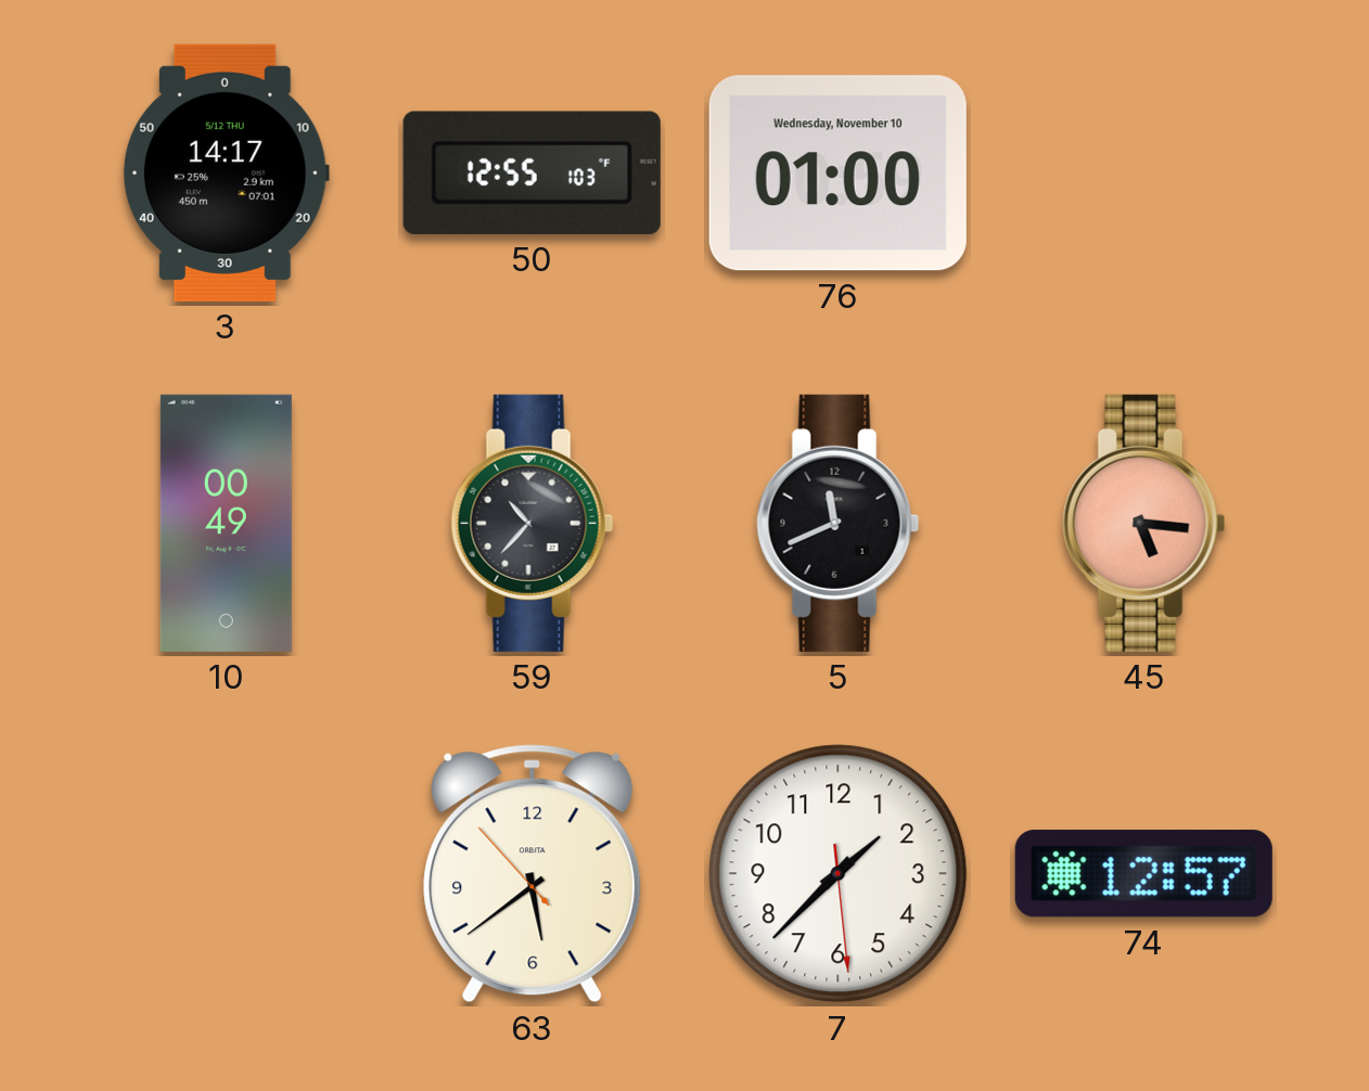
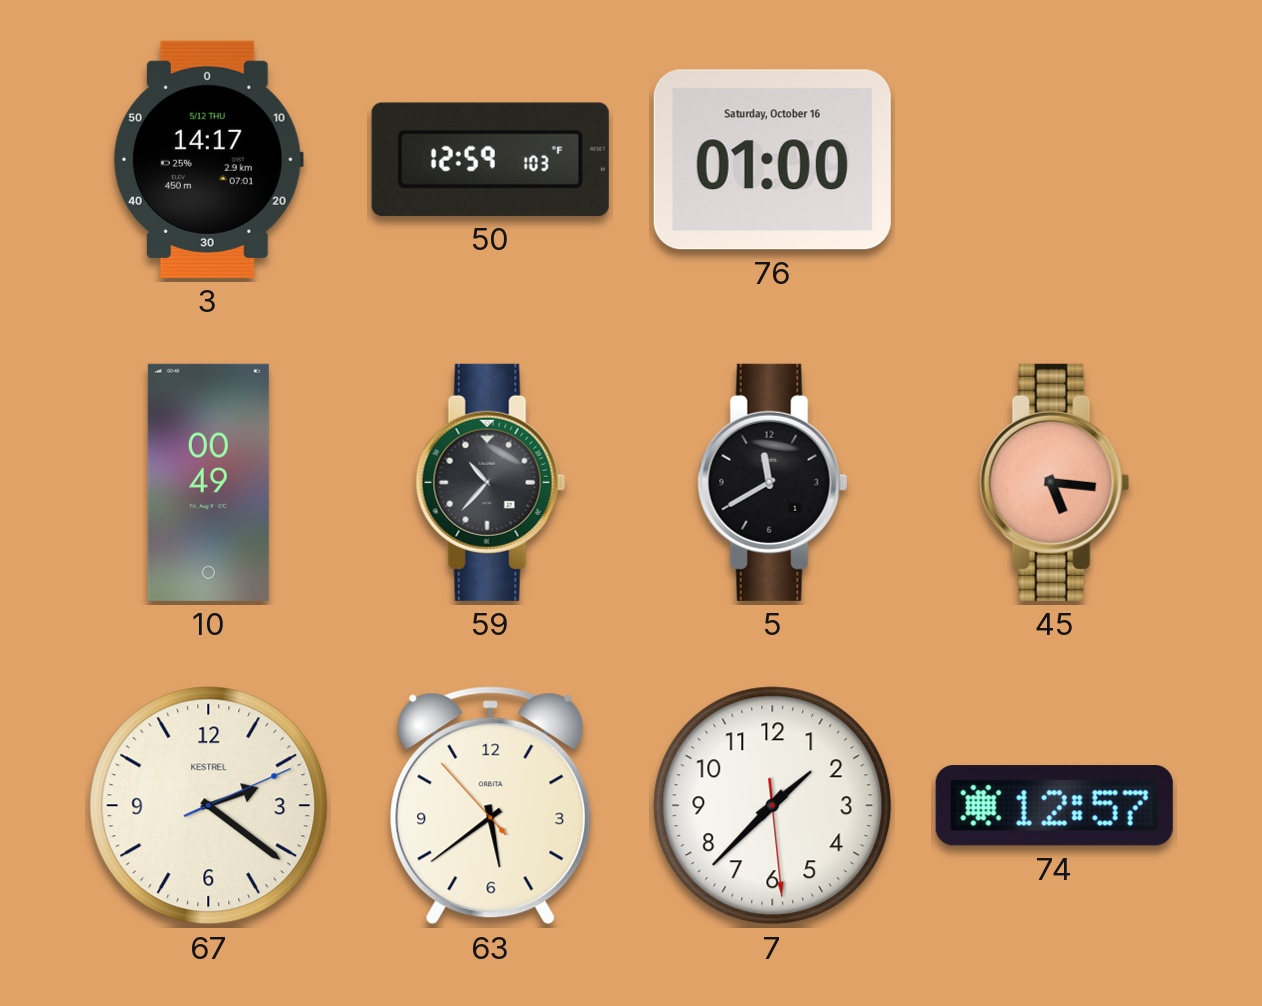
50: 12:55 -> 12:59 (490, 159)
76 date: Wednesday, November 10 -> Saturday, October 16 (772, 160)
5: 11:41 -> 11:40 (773, 482)
67: none -> 2:21 (209, 806)
